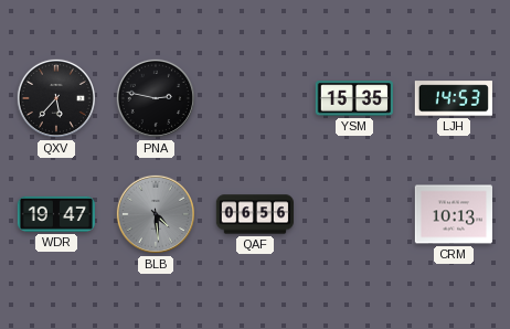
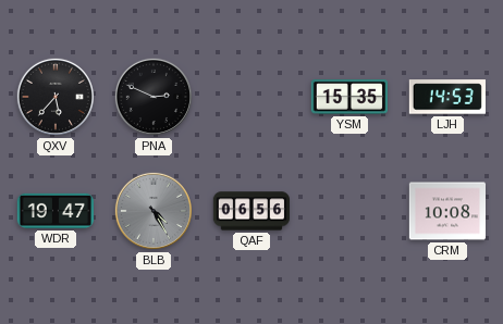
PNA: 2:47 -> 2:49 (154, 97)
BLB: 4:29 -> 4:25 (154, 211)
CRM: 10:13 -> 10:08 (446, 211)
